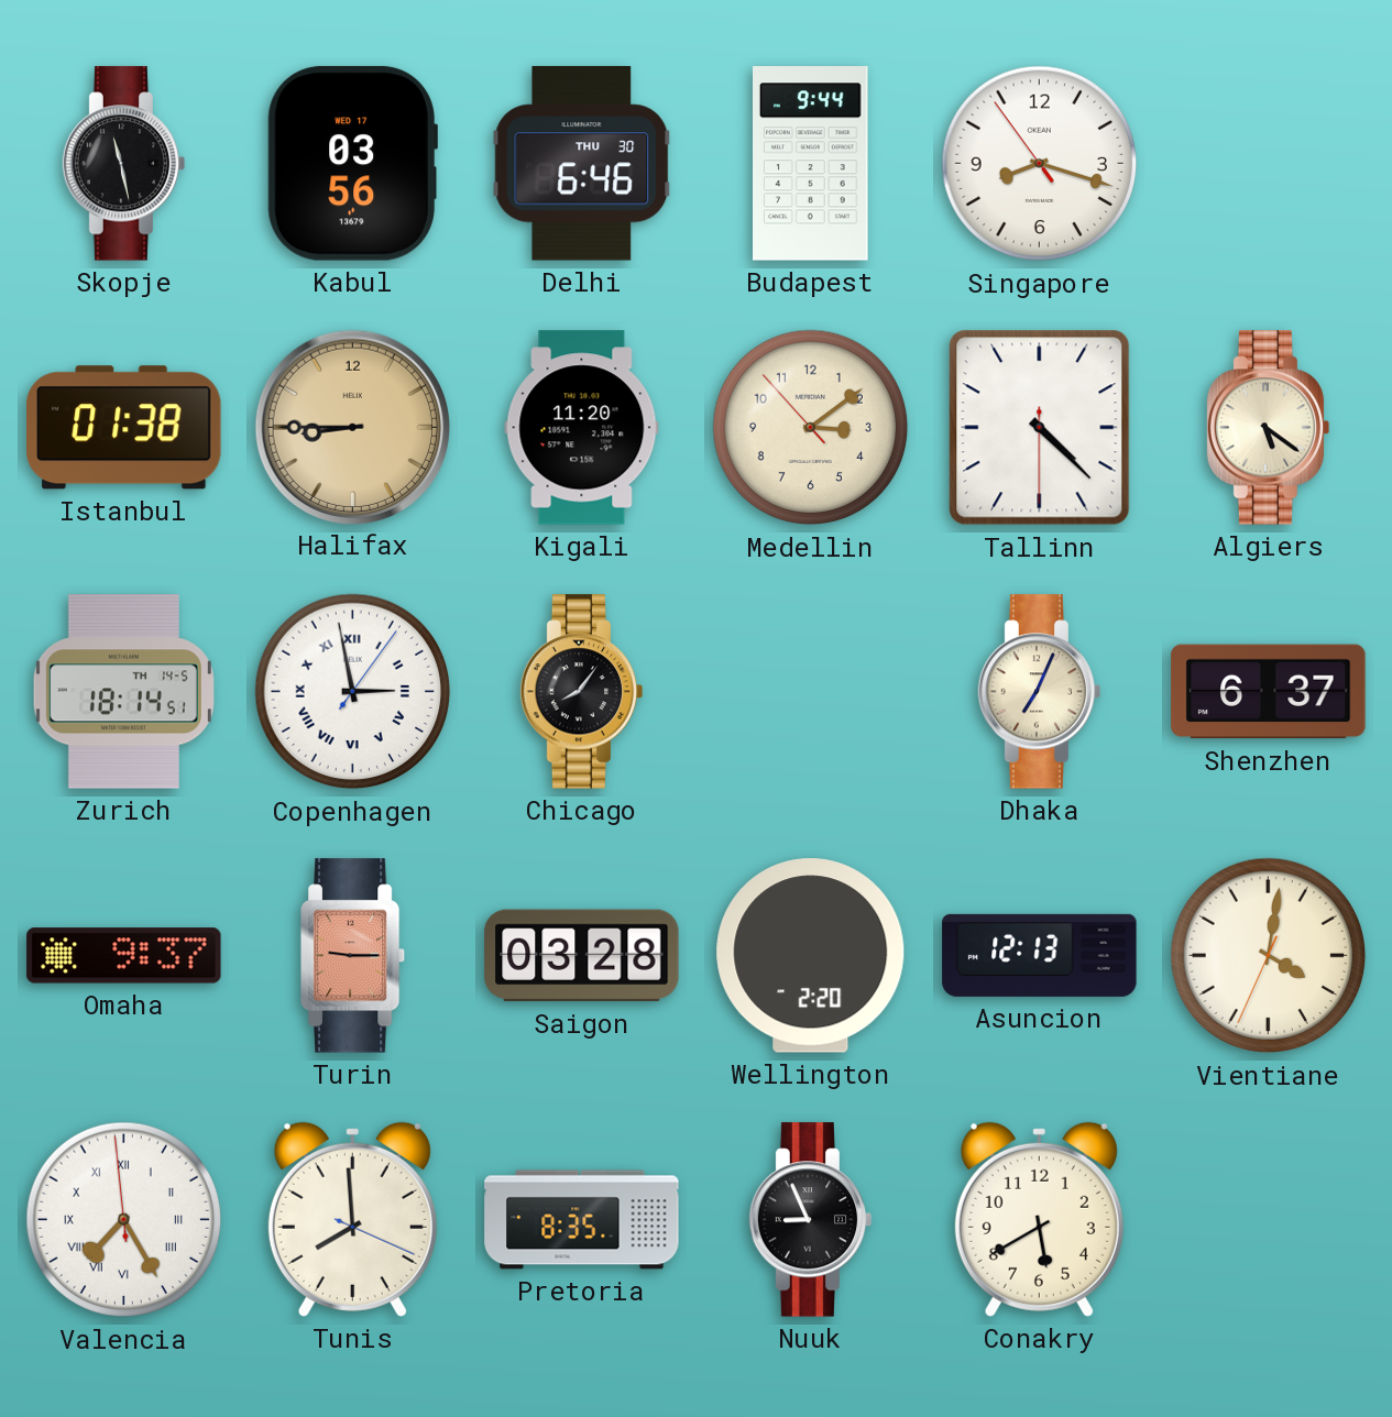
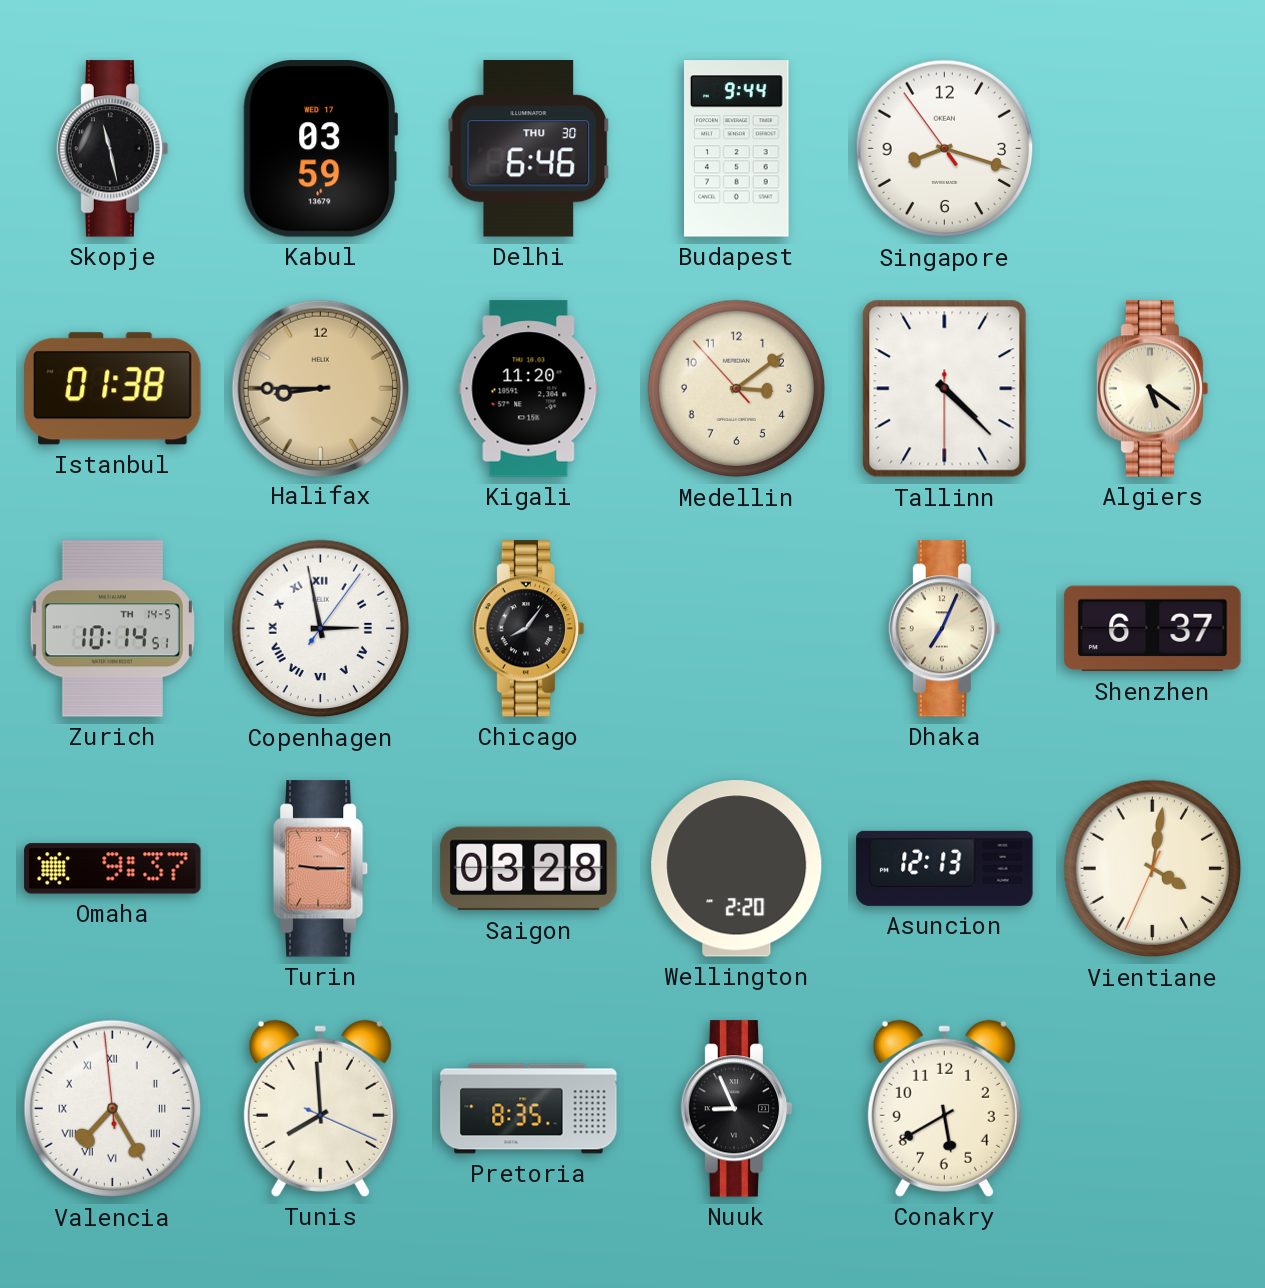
Kabul: 03:56 -> 03:59 (320, 149)
Zurich: 18:14 -> 10:14 (112, 629)
